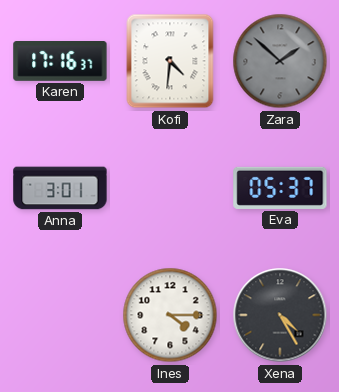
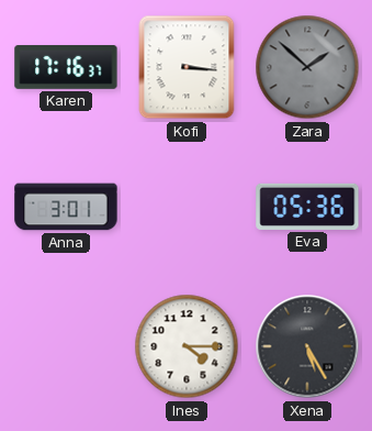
Kofi: 4:31 -> 3:16 (187, 67)
Eva: 05:37 -> 05:36 (307, 207)
Xena: 4:25 -> 5:25 (307, 346)
